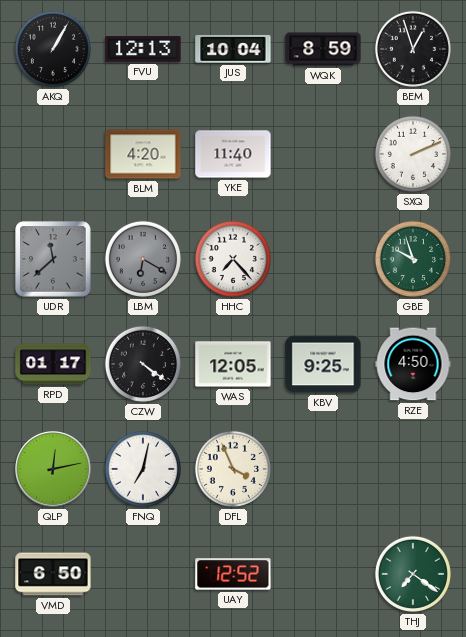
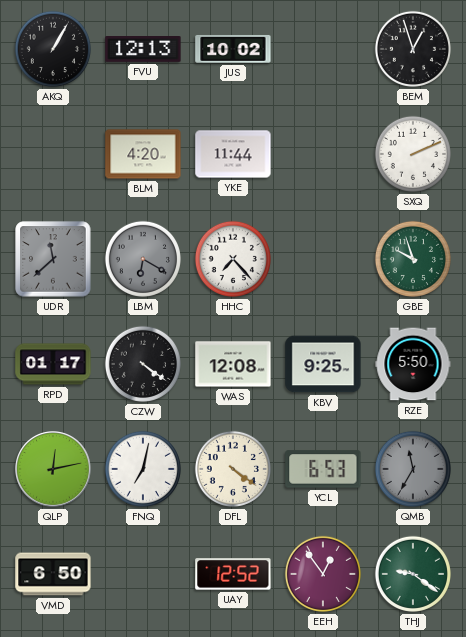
JUS: 10:04 -> 10:02 (233, 49)
WQK: 8:59 -> none (323, 49)
YKE: 11:40 -> 11:44 (233, 154)
WAS: 12:05 -> 12:08 (233, 364)
RZE: 4:50 -> 5:50 (413, 364)
DFL: 3:56 -> 4:21 (233, 469)
YCL: none -> 6:53 (323, 469)
QMB: none -> 11:35 (413, 469)
EEH: none -> 12:54 (323, 574)
THJ: 7:21 -> 9:21 (413, 574)
